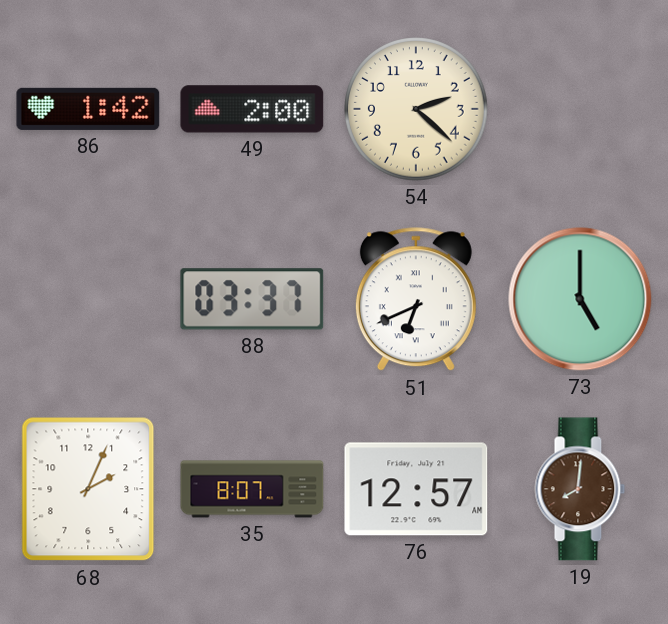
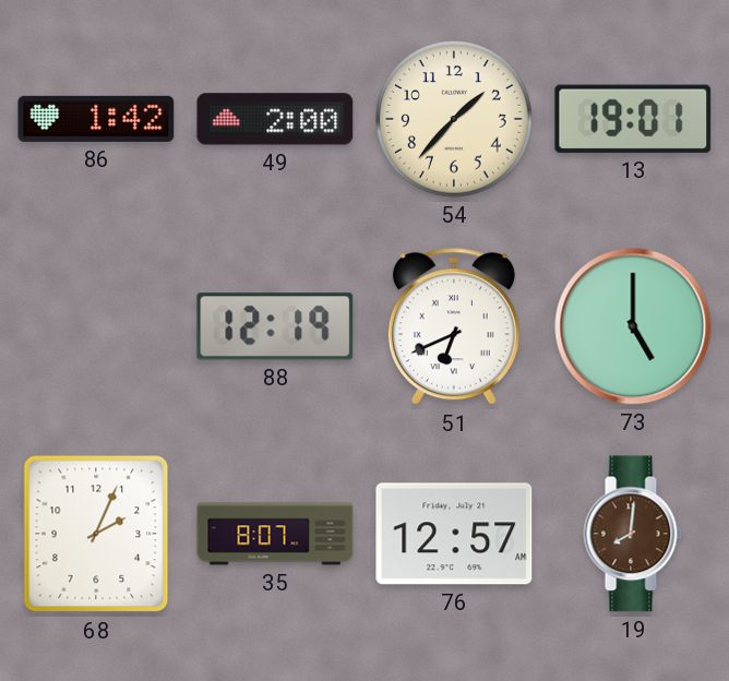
54: 2:22 -> 1:37 (454, 119)
13: none -> 19:01 (633, 119)
88: 03:37 -> 12:19 (275, 326)
